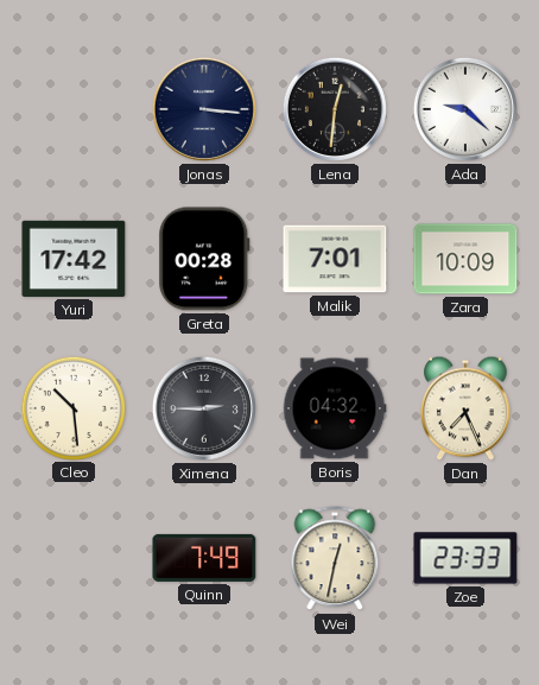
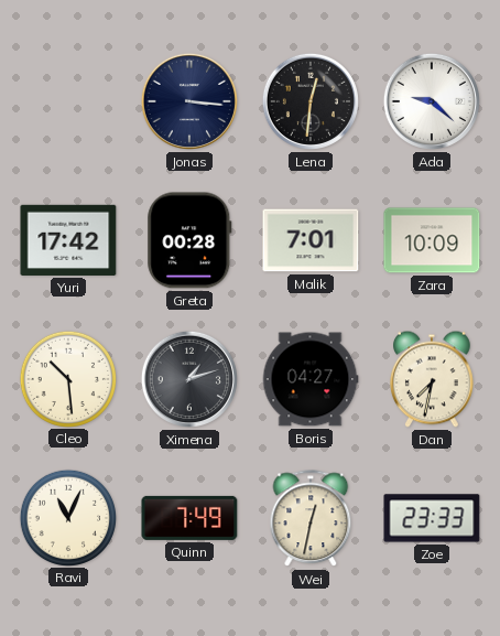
Ximena: 2:45 -> 1:12 (189, 379)
Boris: 04:32 -> 04:27 (311, 379)
Dan: 7:26 -> 7:32 (433, 379)
Ravi: none -> 11:04 (67, 517)
